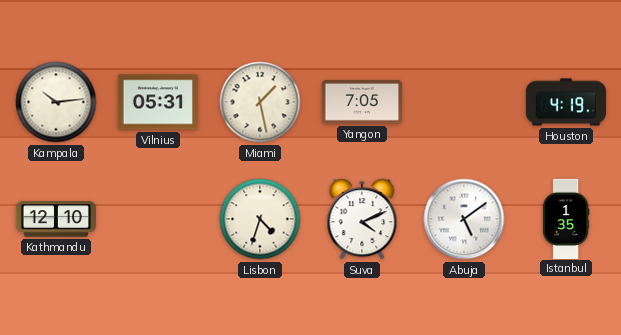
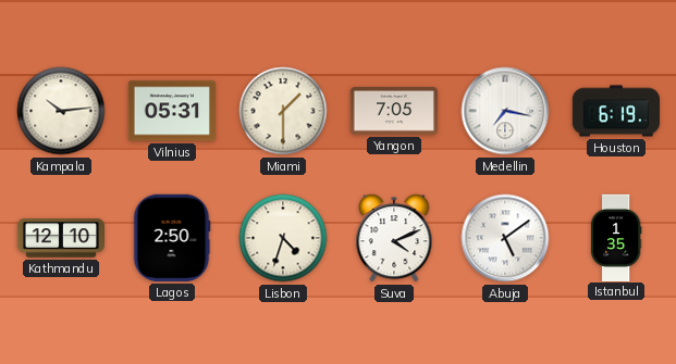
Miami: 1:28 -> 1:30 (283, 111)
Medellin: none -> 7:17 (505, 111)
Houston: 4:19 -> 6:19 (615, 111)
Lagos: none -> 2:50 (172, 238)
